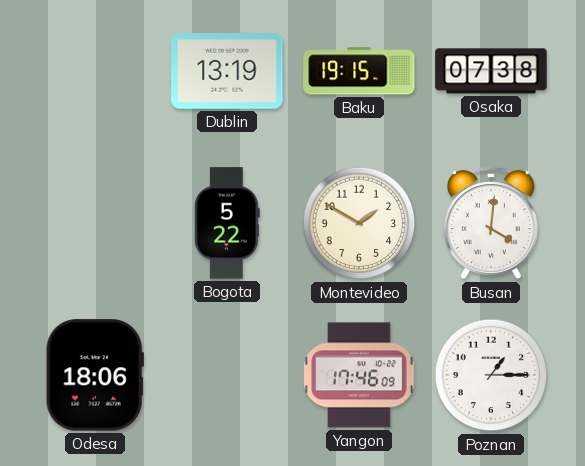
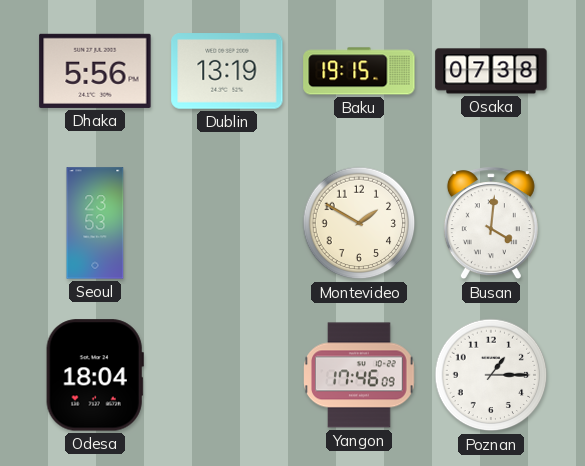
Dhaka: none -> 5:56 (95, 71)
Seoul: none -> 23:53 (95, 223)
Bogota: 5:22 -> none (227, 223)
Odesa: 18:06 -> 18:04 (95, 375)
